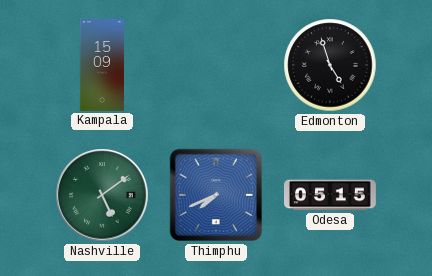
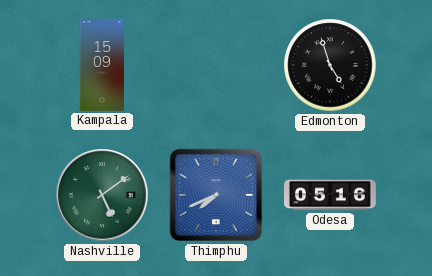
Odesa: 05:15 -> 05:16 (331, 195)
